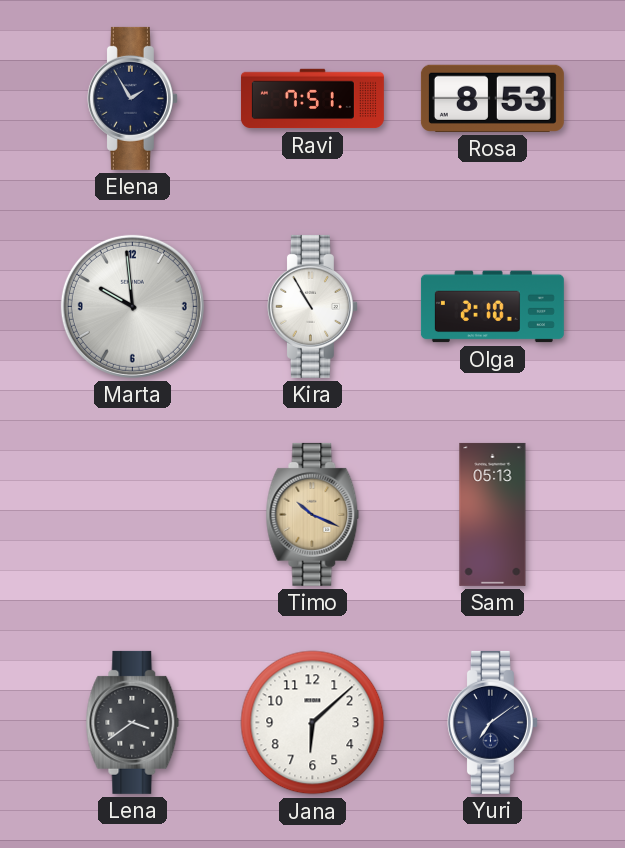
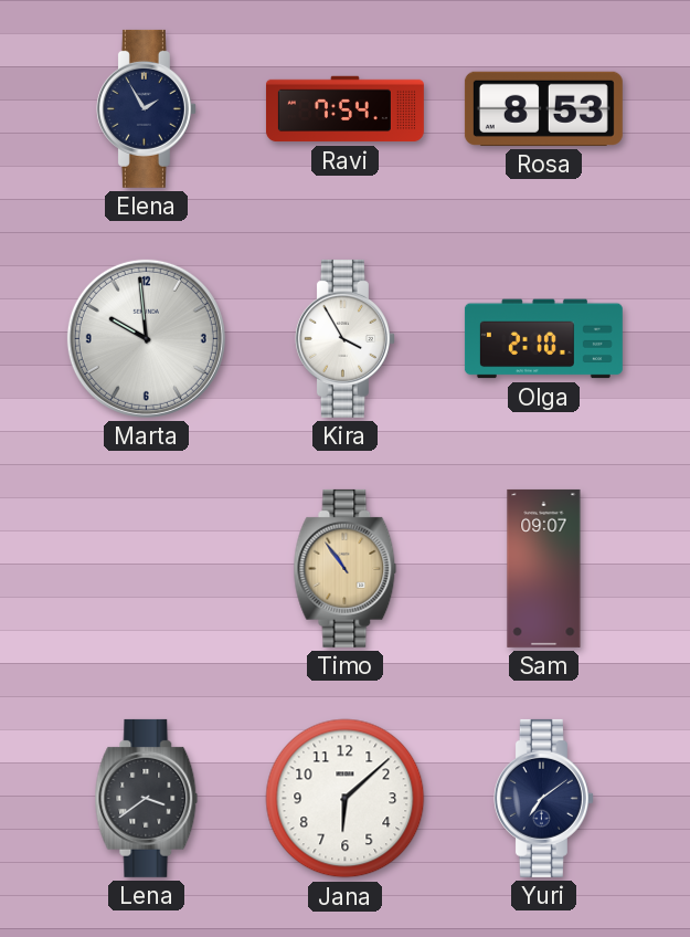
Ravi: 7:51 -> 7:54 (344, 109)
Kira: 10:55 -> 3:55 (344, 338)
Timo: 10:19 -> 10:54 (346, 568)
Sam: 05:13 -> 09:07 (544, 568)
